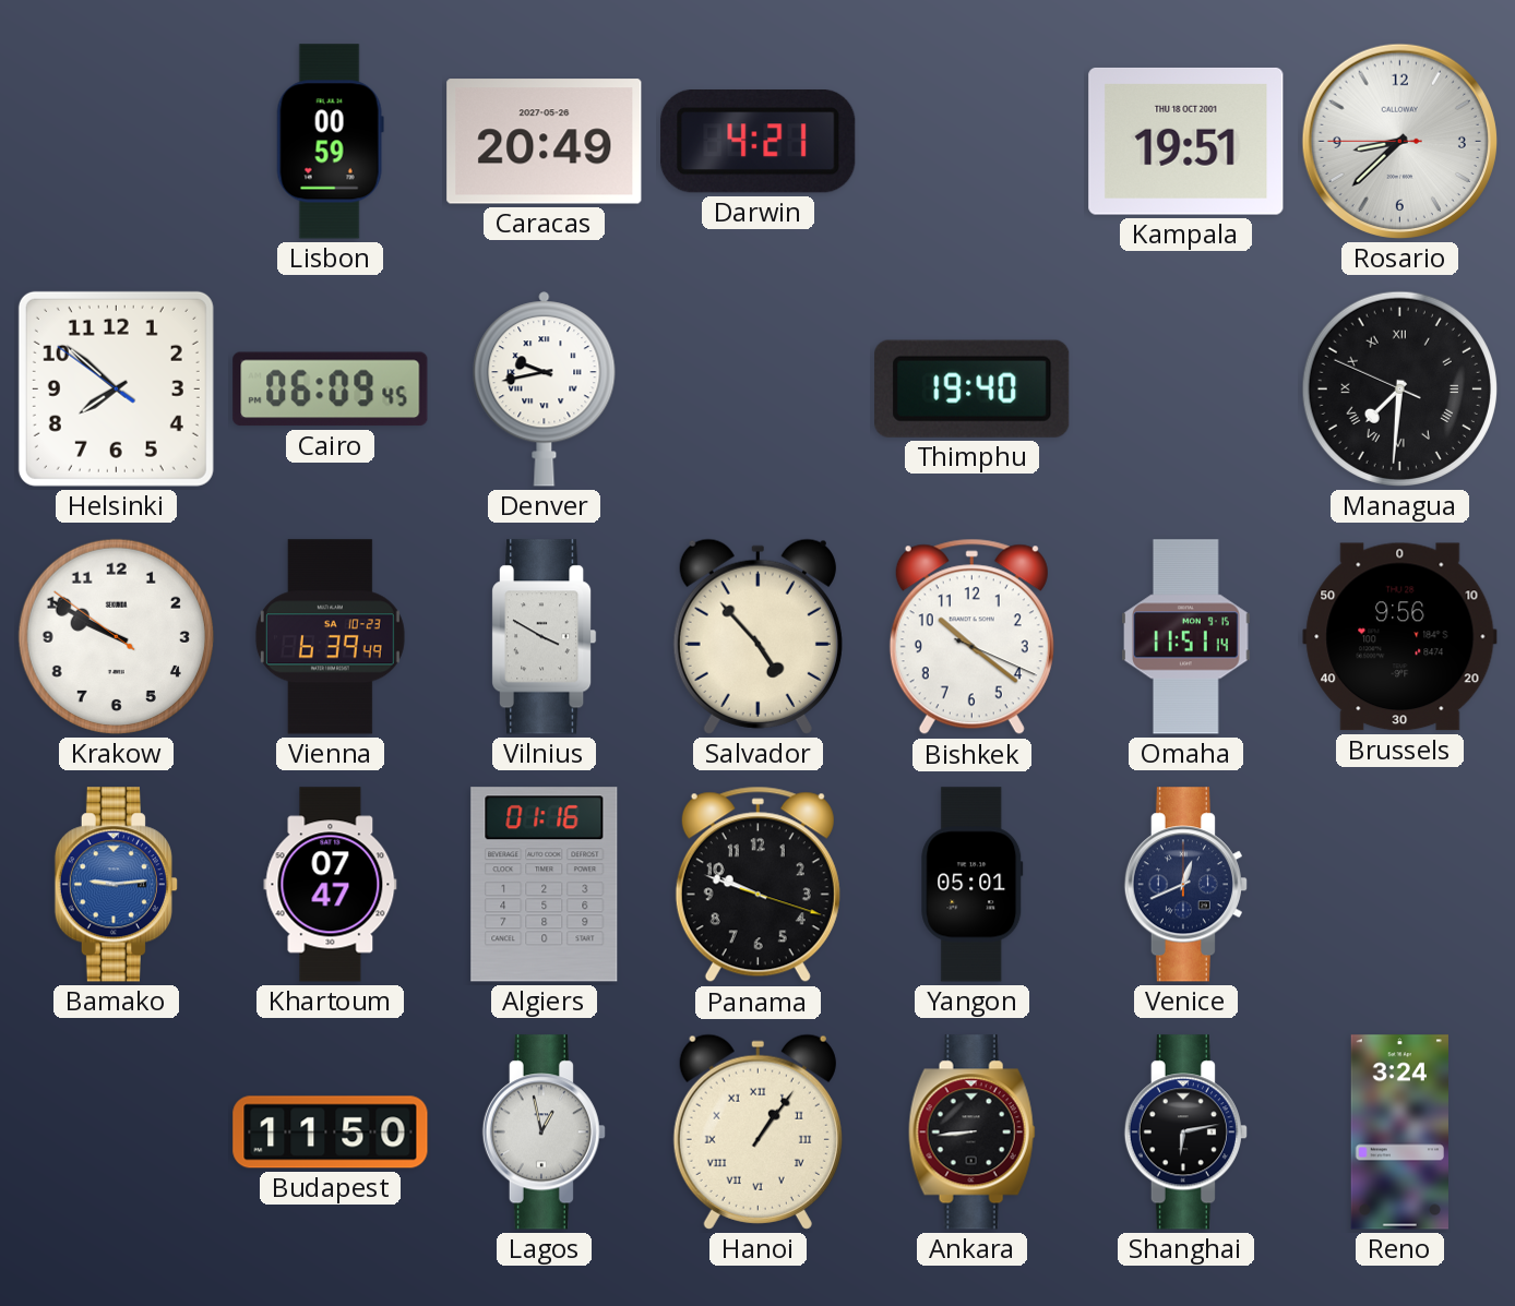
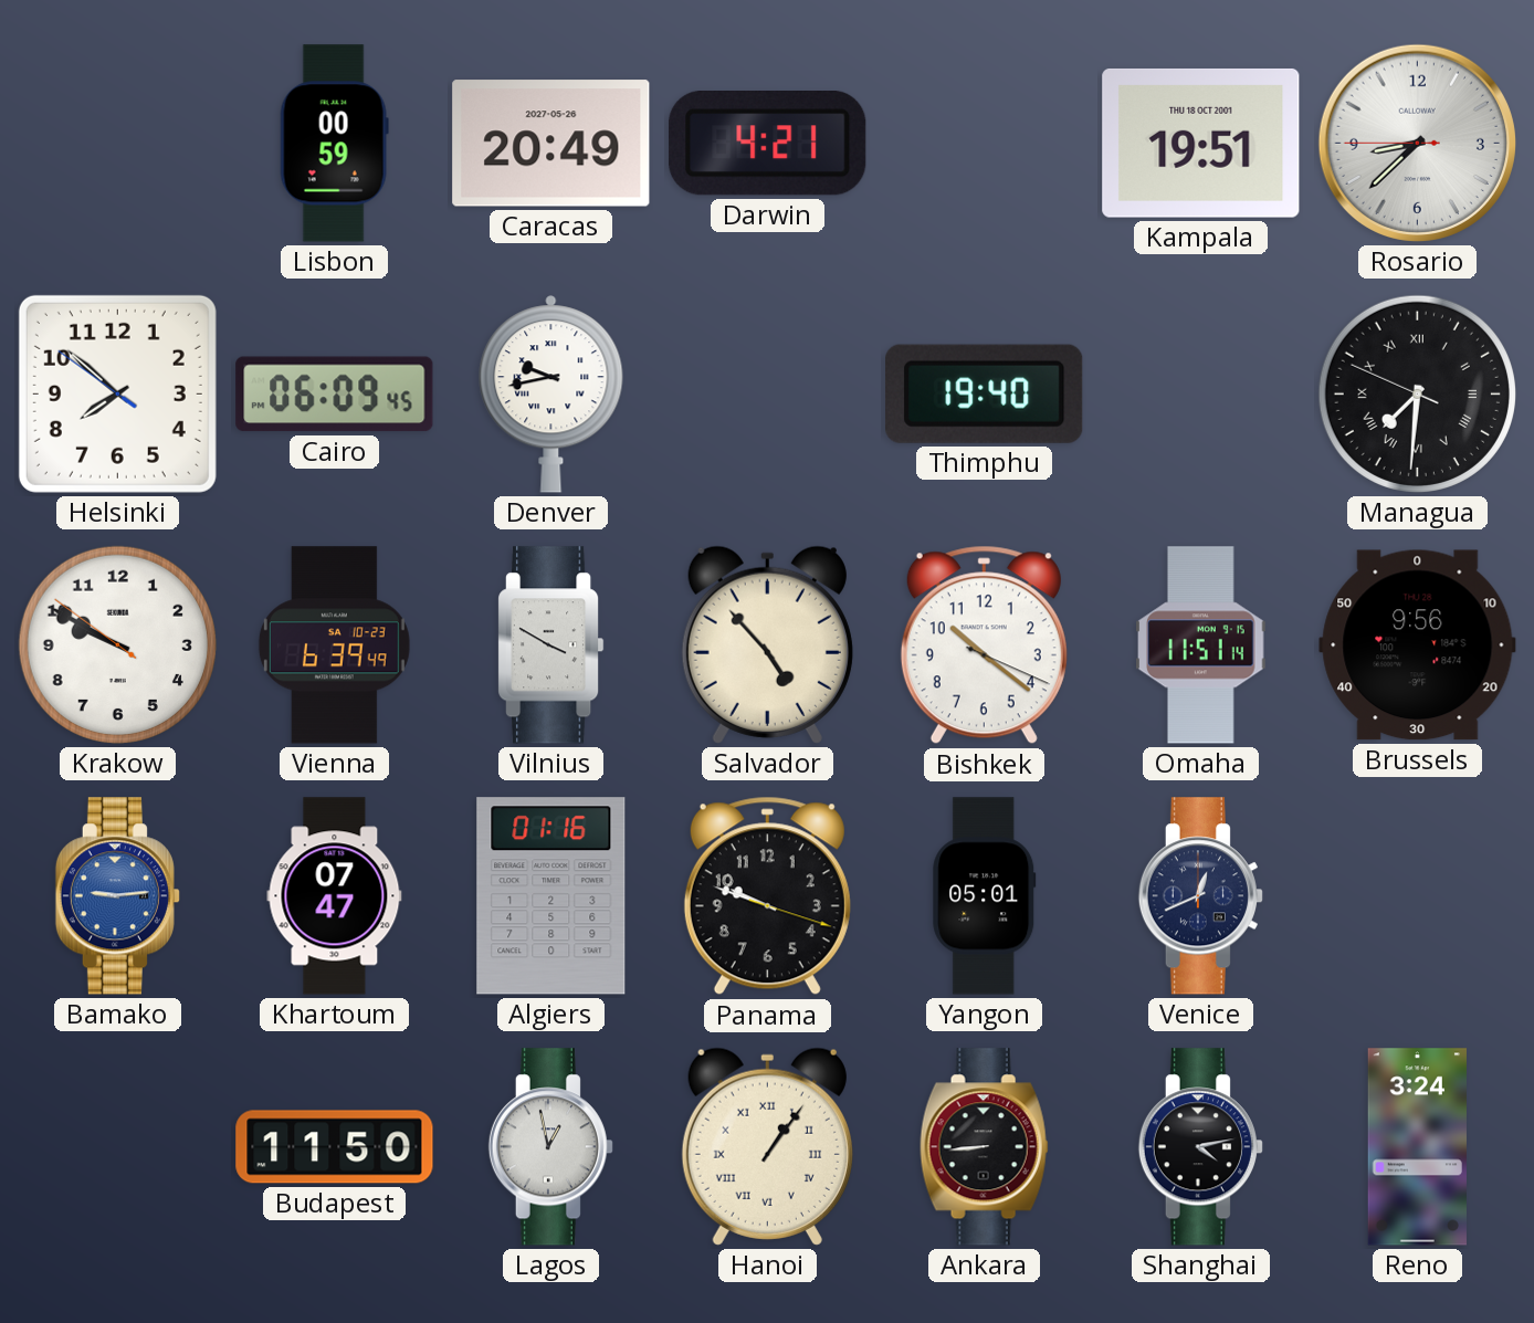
Shanghai: 6:13 -> 4:13 (1200, 1147)
